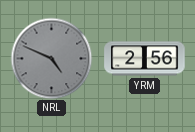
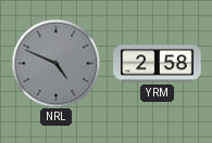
YRM: 2:56 -> 2:58 (158, 64)
